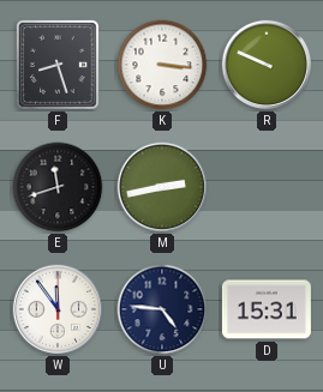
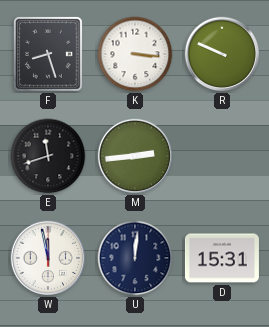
M: 2:43 -> 2:44 (135, 156)
W: 11:54 -> 11:58 (48, 258)
U: 4:46 -> 12:01 (135, 258)
